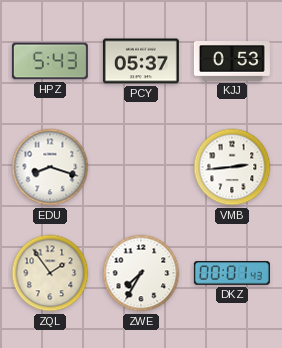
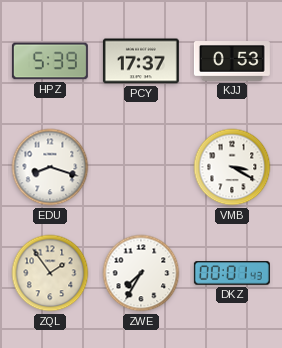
HPZ: 5:43 -> 5:39 (50, 61)
PCY: 05:37 -> 17:37 (141, 61)
VMB: 2:44 -> 3:20 (232, 167)
